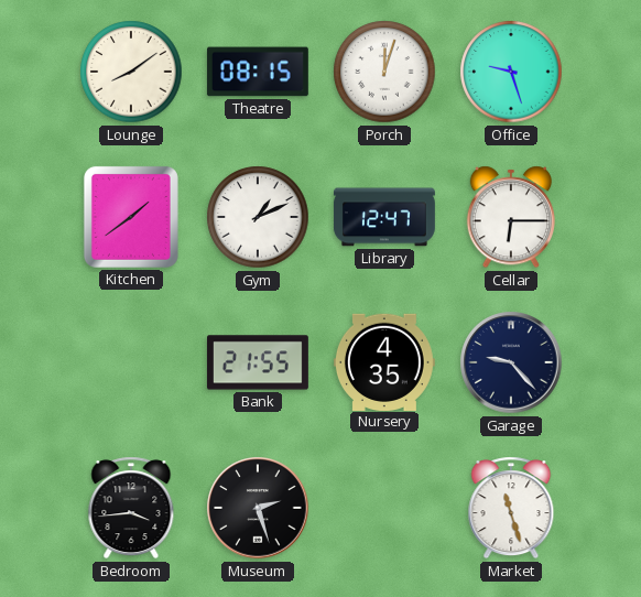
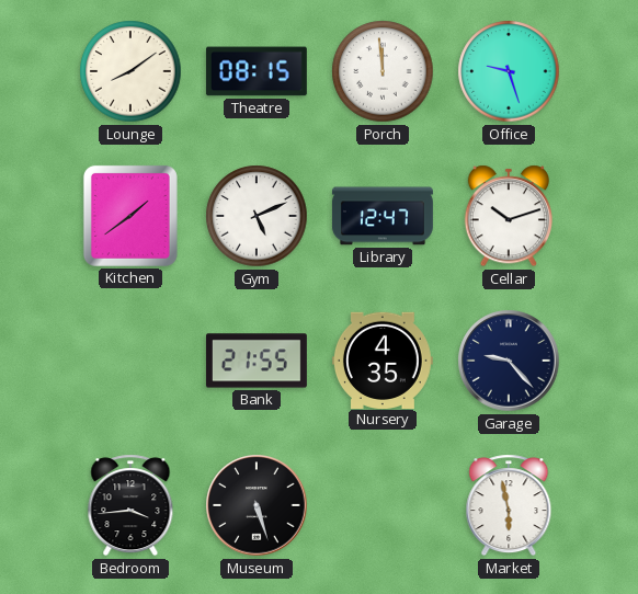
Porch: 12:03 -> 11:59 (383, 71)
Gym: 1:11 -> 5:11 (257, 216)
Cellar: 6:15 -> 10:12 (509, 216)
Museum: 2:27 -> 5:27 (257, 505)
Market: 11:27 -> 5:58 (509, 505)
